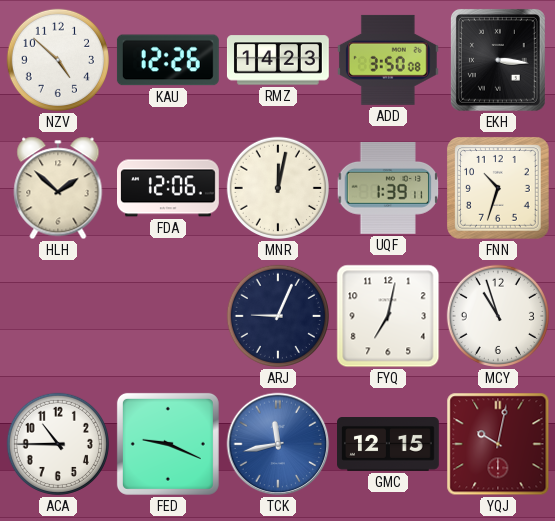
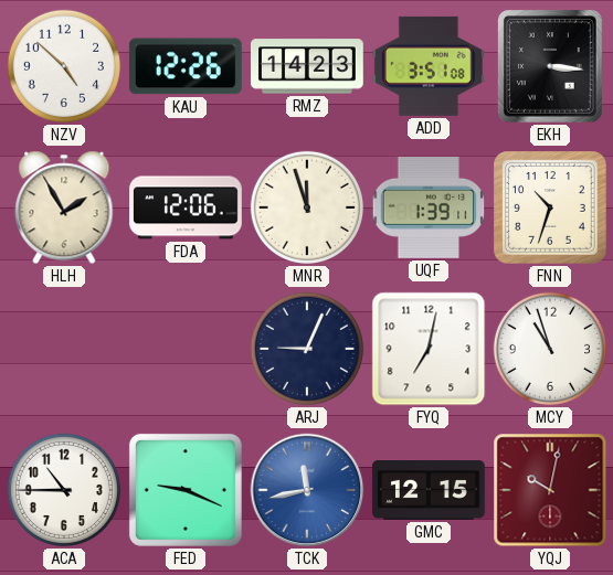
ADD: 3:50 -> 3:51 (429, 66)
HLH: 1:52 -> 1:55 (64, 207)
MNR: 12:02 -> 11:57 (307, 207)
